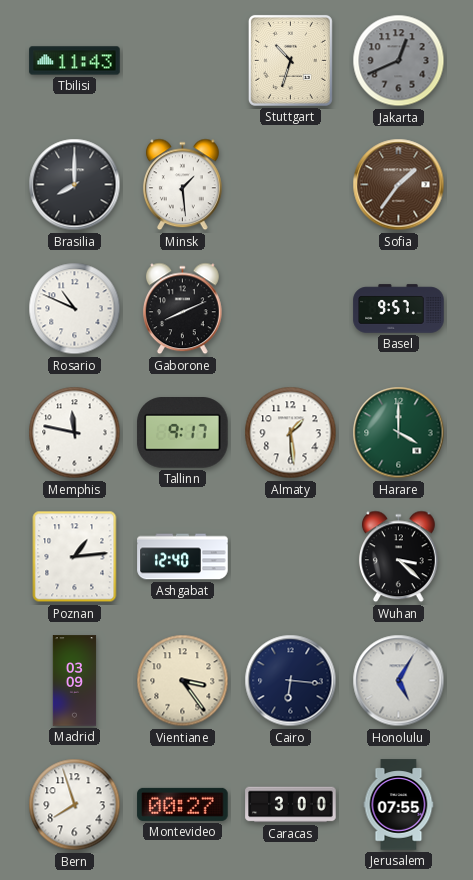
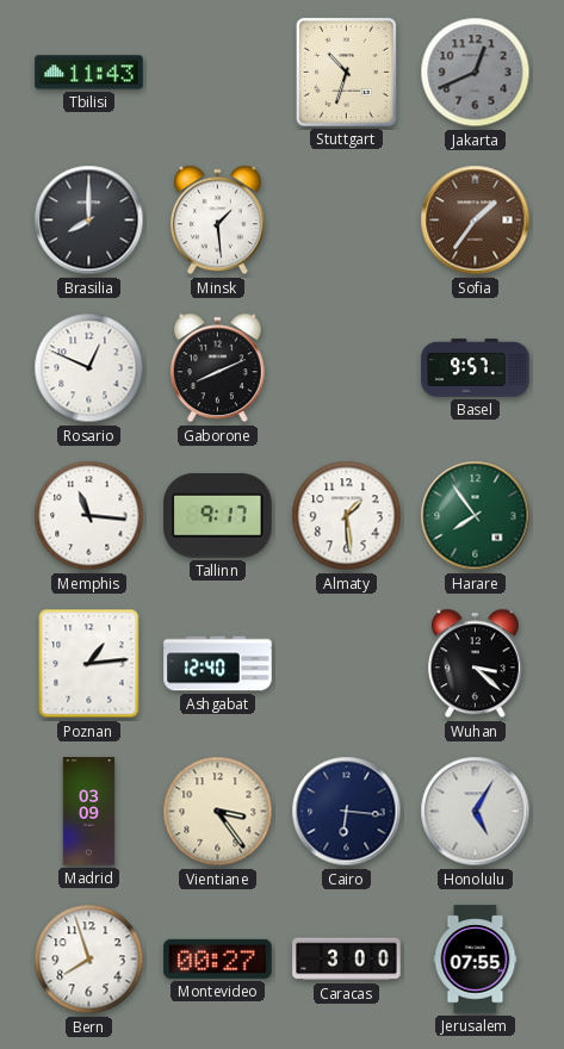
Rosario: 10:49 -> 12:49 (89, 368)
Memphis: 11:47 -> 11:16 (89, 516)
Harare: 4:00 -> 7:54 (476, 516)
